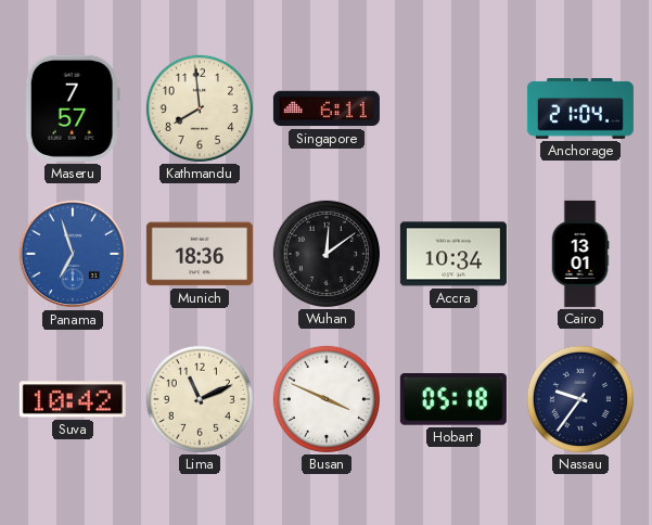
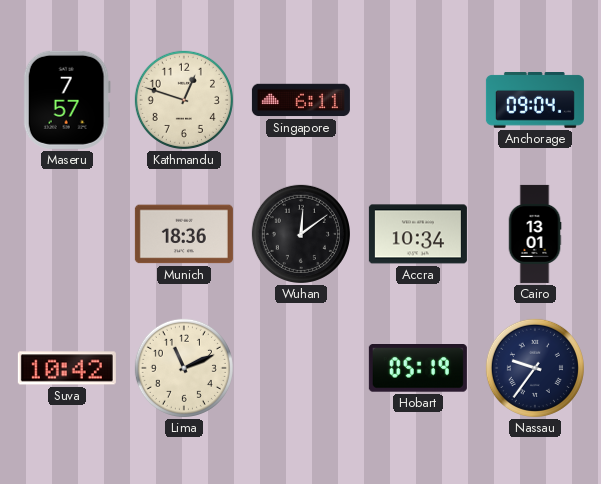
Kathmandu: 7:59 -> 12:48 (184, 100)
Anchorage: 21:04 -> 09:04 (535, 101)
Panama: 6:57 -> none (73, 254)
Busan: 3:49 -> none (327, 399)
Hobart: 05:18 -> 05:19 (418, 369)
